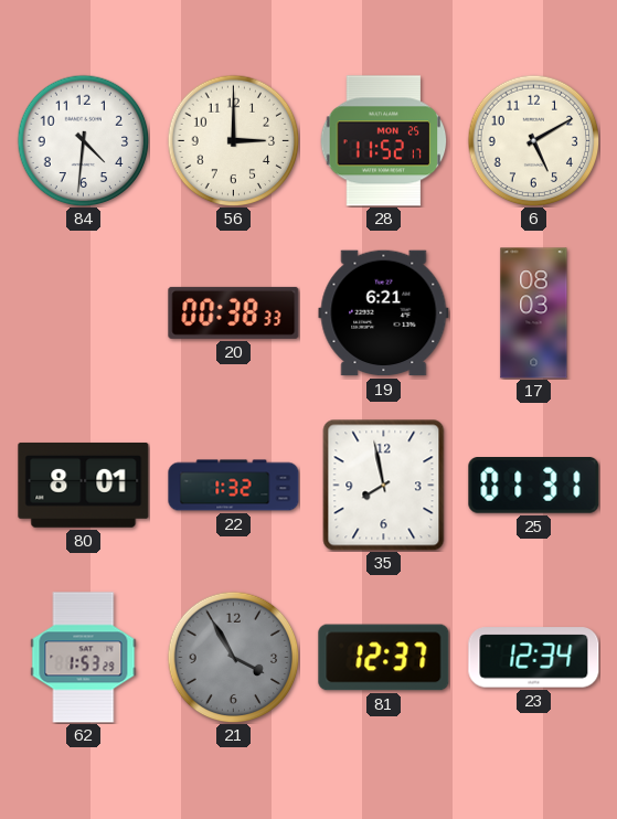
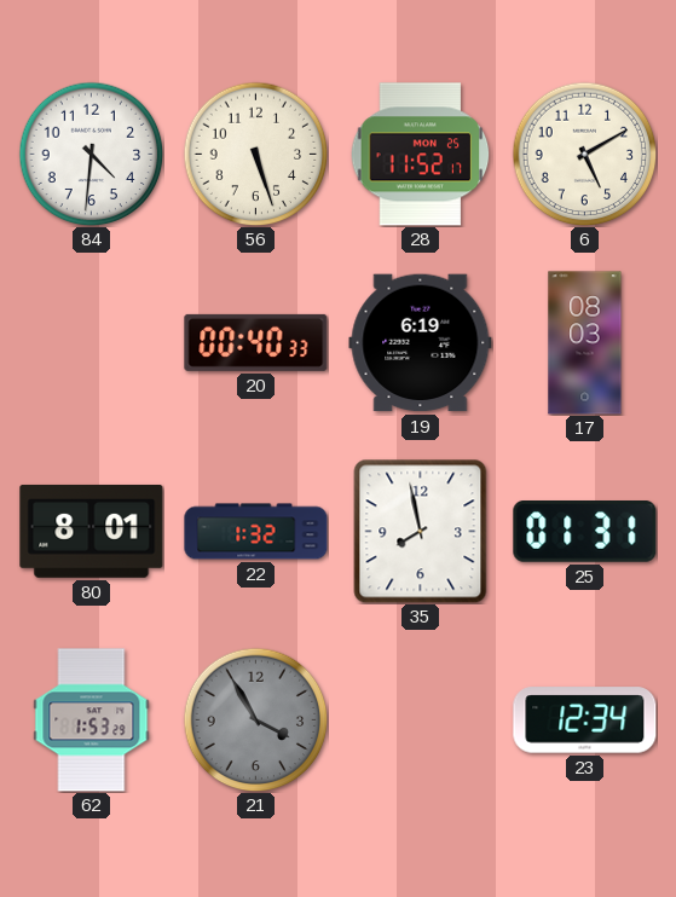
56: 3:00 -> 5:27 (255, 154)
20: 00:38 -> 00:40 (256, 342)
19: 6:21 -> 6:19 (421, 343)
81: 12:37 -> none (384, 658)
